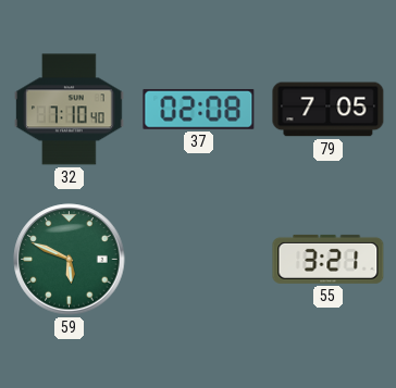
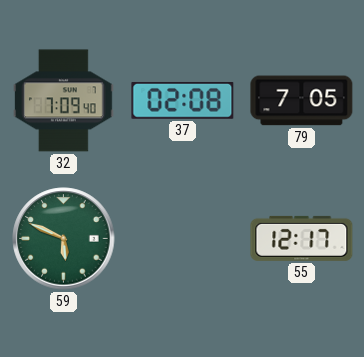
32: 7:10 -> 7:09 (64, 101)
55: 3:21 -> 12:17 (302, 238)
